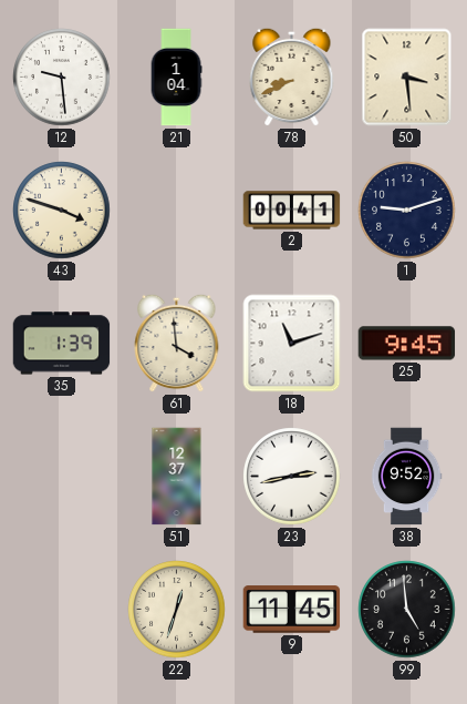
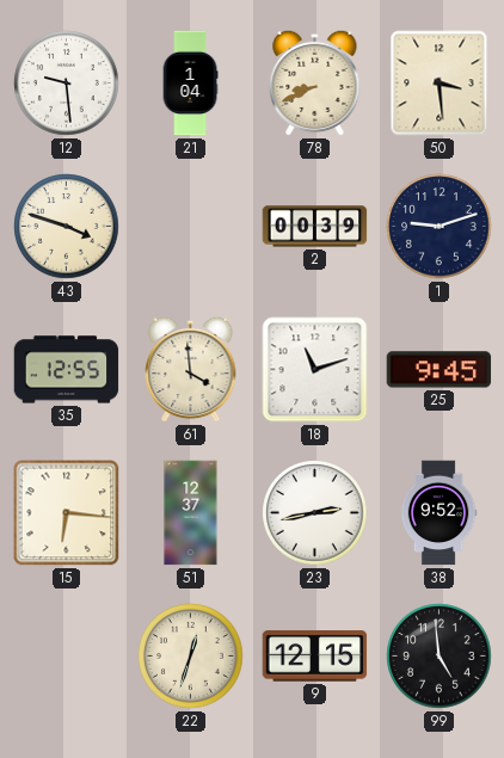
2: 00:41 -> 00:39 (315, 227)
35: 1:39 -> 12:55 (67, 370)
15: none -> 6:16 (67, 513)
9: 11:45 -> 12:15 (315, 657)
